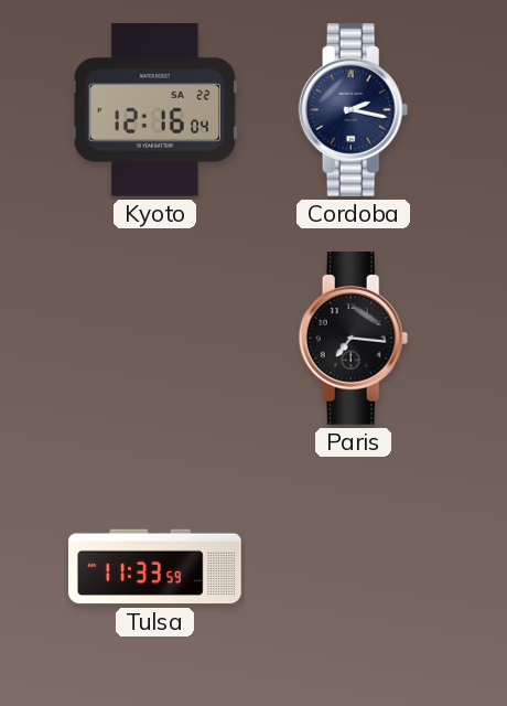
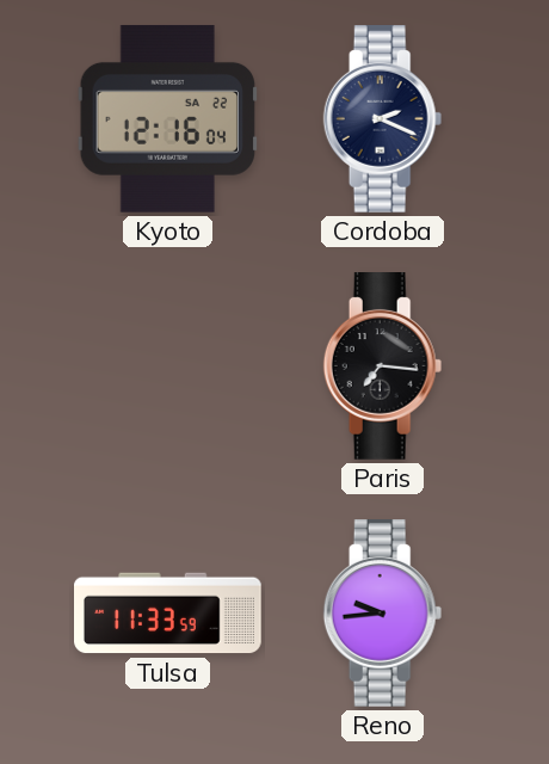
Cordoba: 2:17 -> 2:19 (383, 119)
Reno: none -> 9:44 (383, 614)
